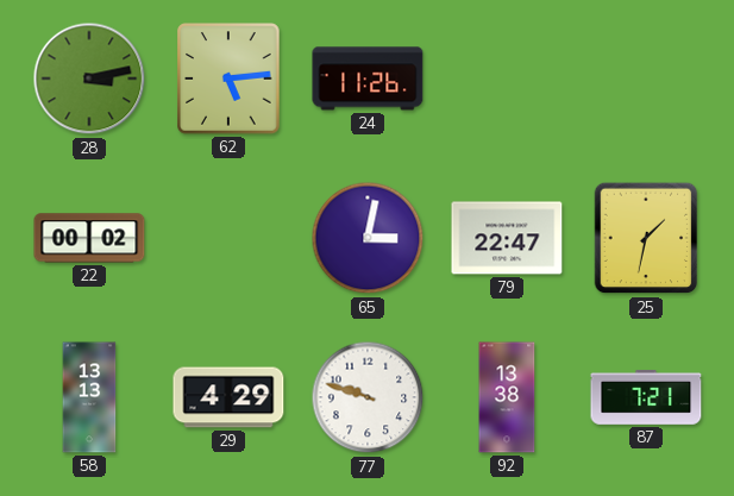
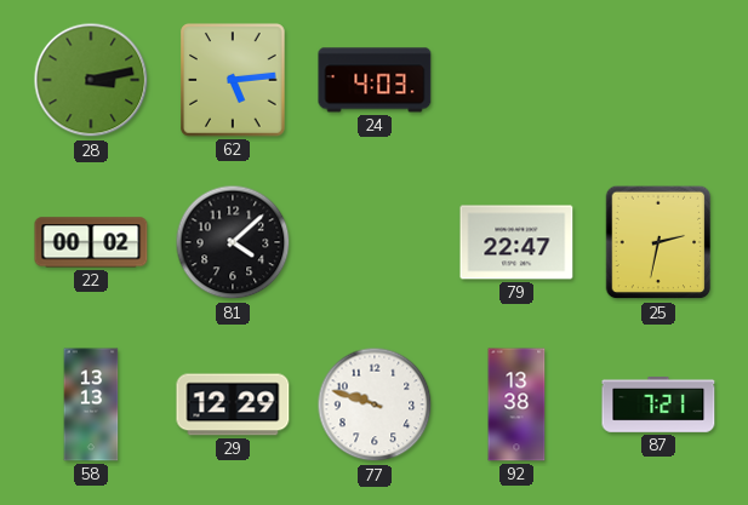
24: 11:26 -> 4:03 (375, 80)
81: none -> 4:08 (233, 242)
65: 3:02 -> none (368, 238)
25: 1:32 -> 2:32 (658, 242)
29: 4:29 -> 12:29 (233, 404)
